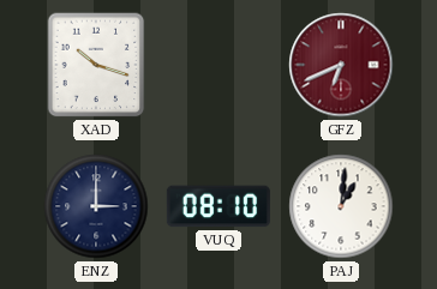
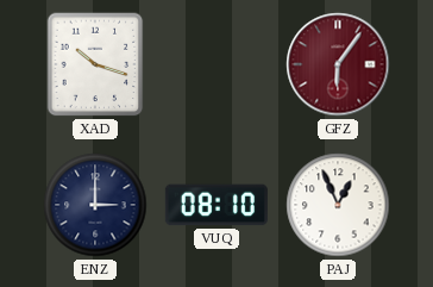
GFZ: 6:41 -> 6:06 (338, 64)
PAJ: 1:01 -> 12:56 (338, 205)
